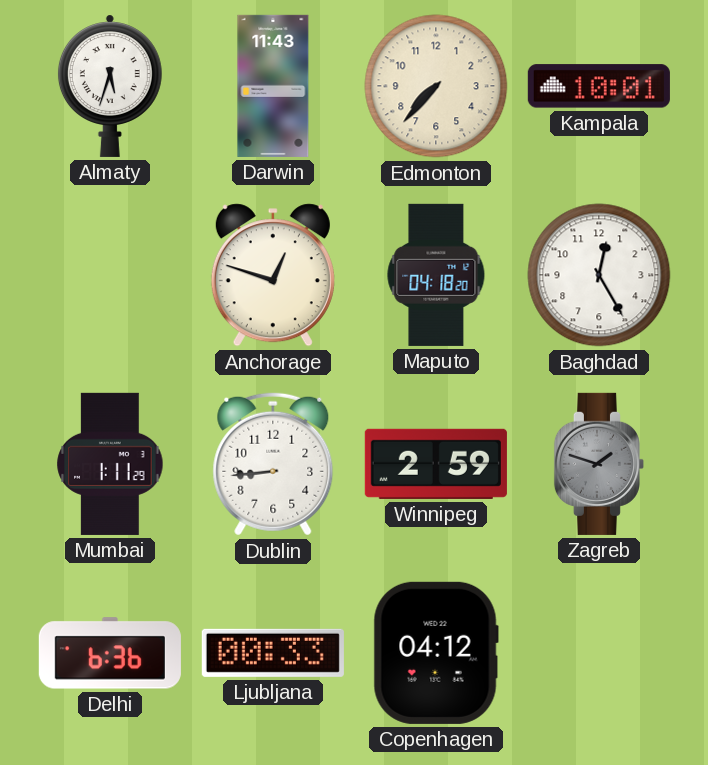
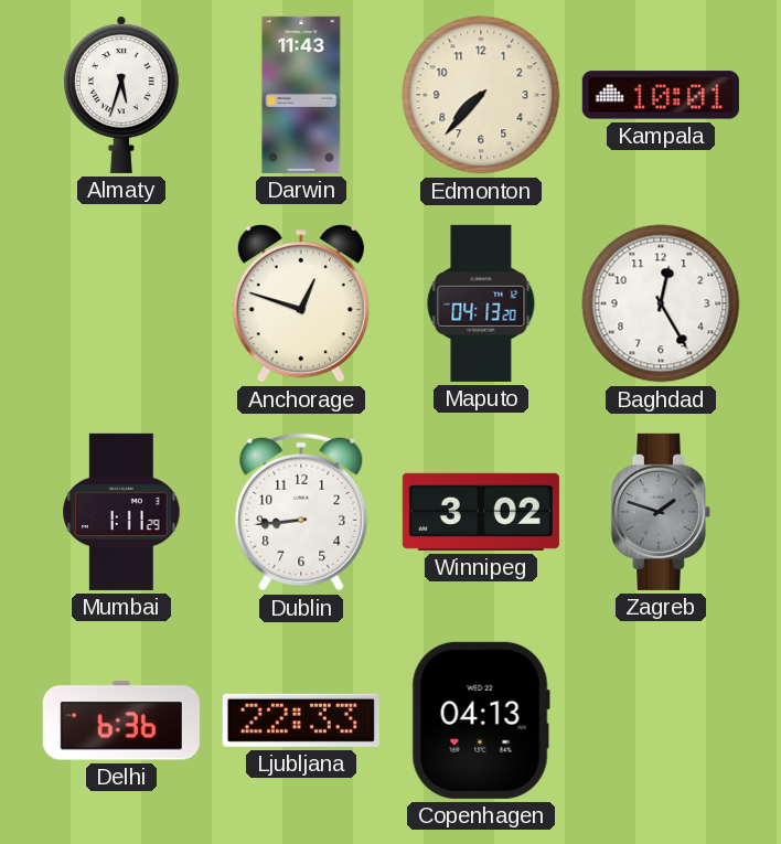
Maputo: 04:18 -> 04:13 (481, 303)
Winnipeg: 2:59 -> 3:02 (481, 512)
Ljubljana: 00:33 -> 22:33 (301, 720)
Copenhagen: 04:12 -> 04:13 (481, 720)
